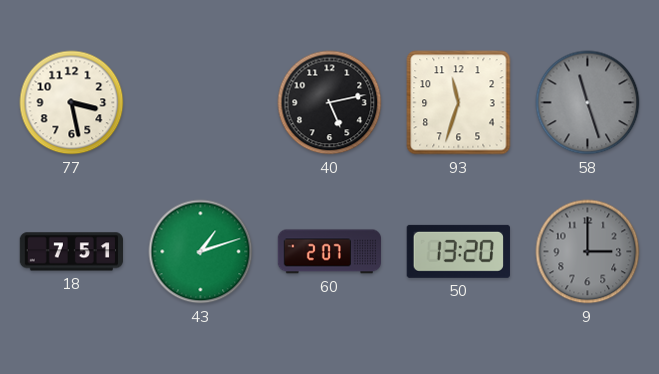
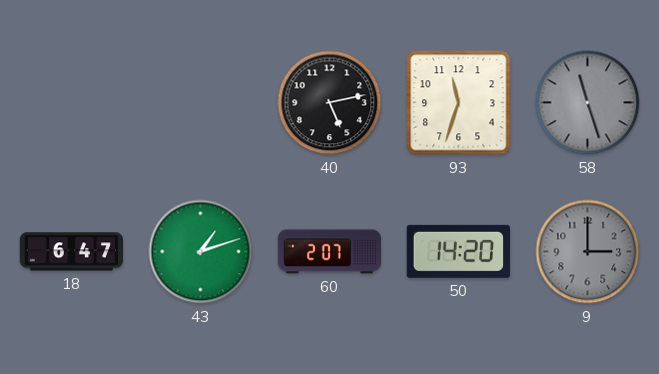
77: 3:28 -> none (72, 103)
18: 7:51 -> 6:47 (71, 252)
50: 13:20 -> 14:20 (458, 251)
